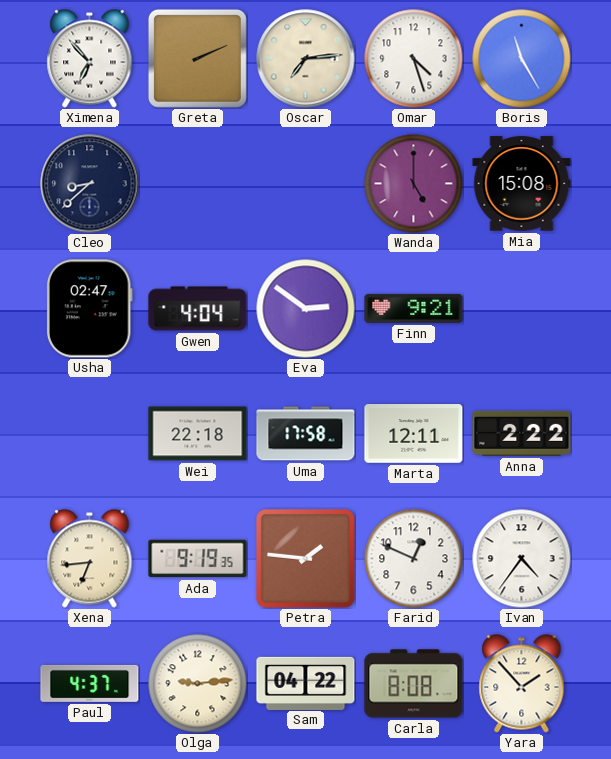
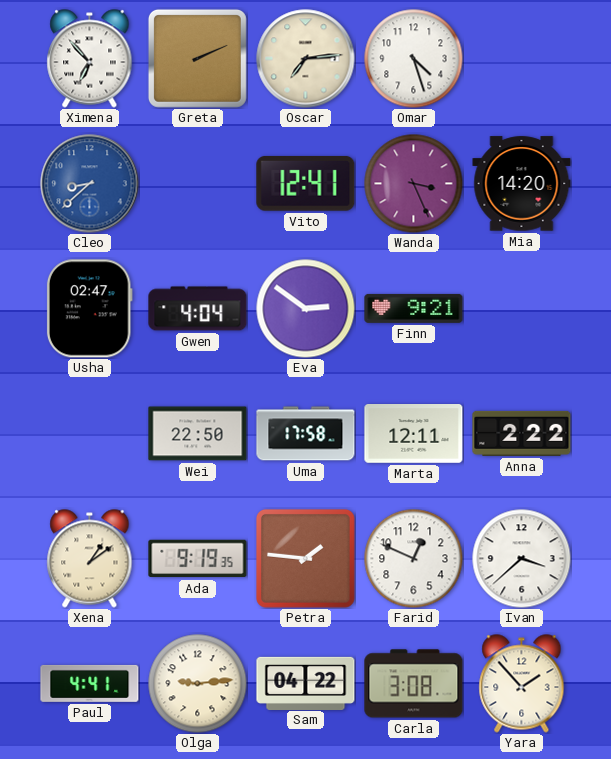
Boris: 11:25 -> none (522, 59)
Cleo dial: navy -> blue (90, 184)
Vito: none -> 12:41 (306, 183)
Wanda: 5:00 -> 3:26 (414, 184)
Mia: 15:08 -> 14:20 (522, 184)
Wei: 22:18 -> 22:50 (198, 434)
Xena: 6:44 -> 1:09 (90, 559)
Ivan: 4:36 -> 3:38 (522, 559)
Paul: 4:37 -> 4:41 (90, 683)
Carla: 8:08 -> 3:08 (414, 684)
